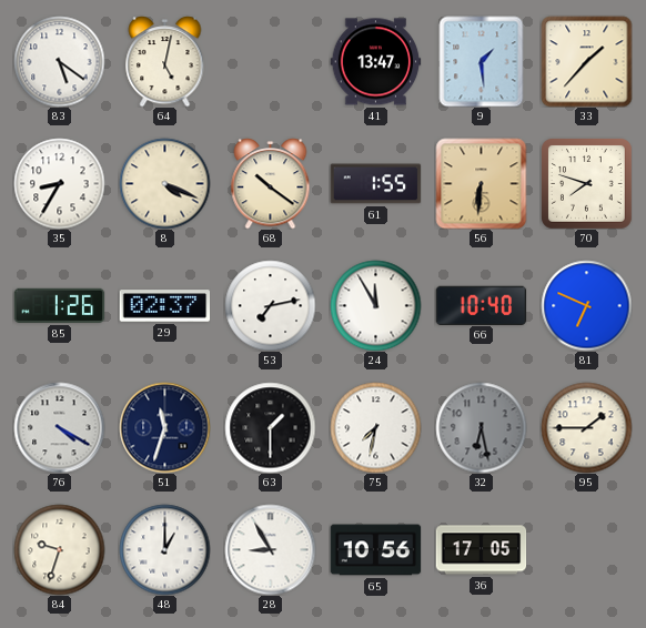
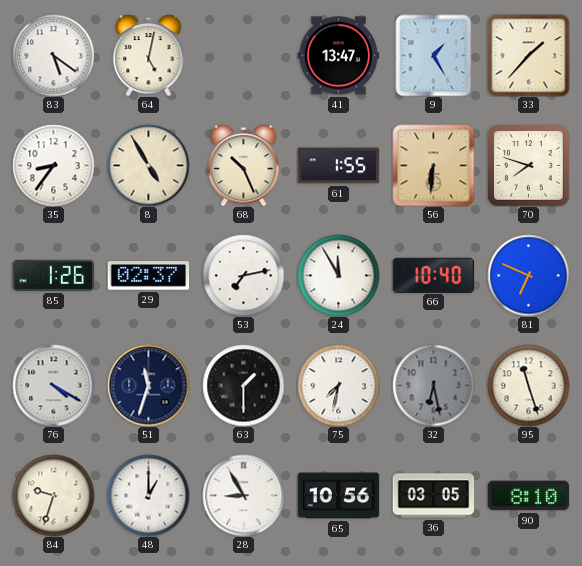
9: 1:29 -> 1:25 (434, 55)
35: 8:35 -> 8:36 (53, 165)
8: 4:19 -> 4:55 (148, 165)
68: 10:21 -> 10:26 (244, 166)
95: 1:45 -> 11:27 (528, 385)
36: 17:05 -> 03:05 (433, 496)
90: none -> 8:10 (528, 496)
